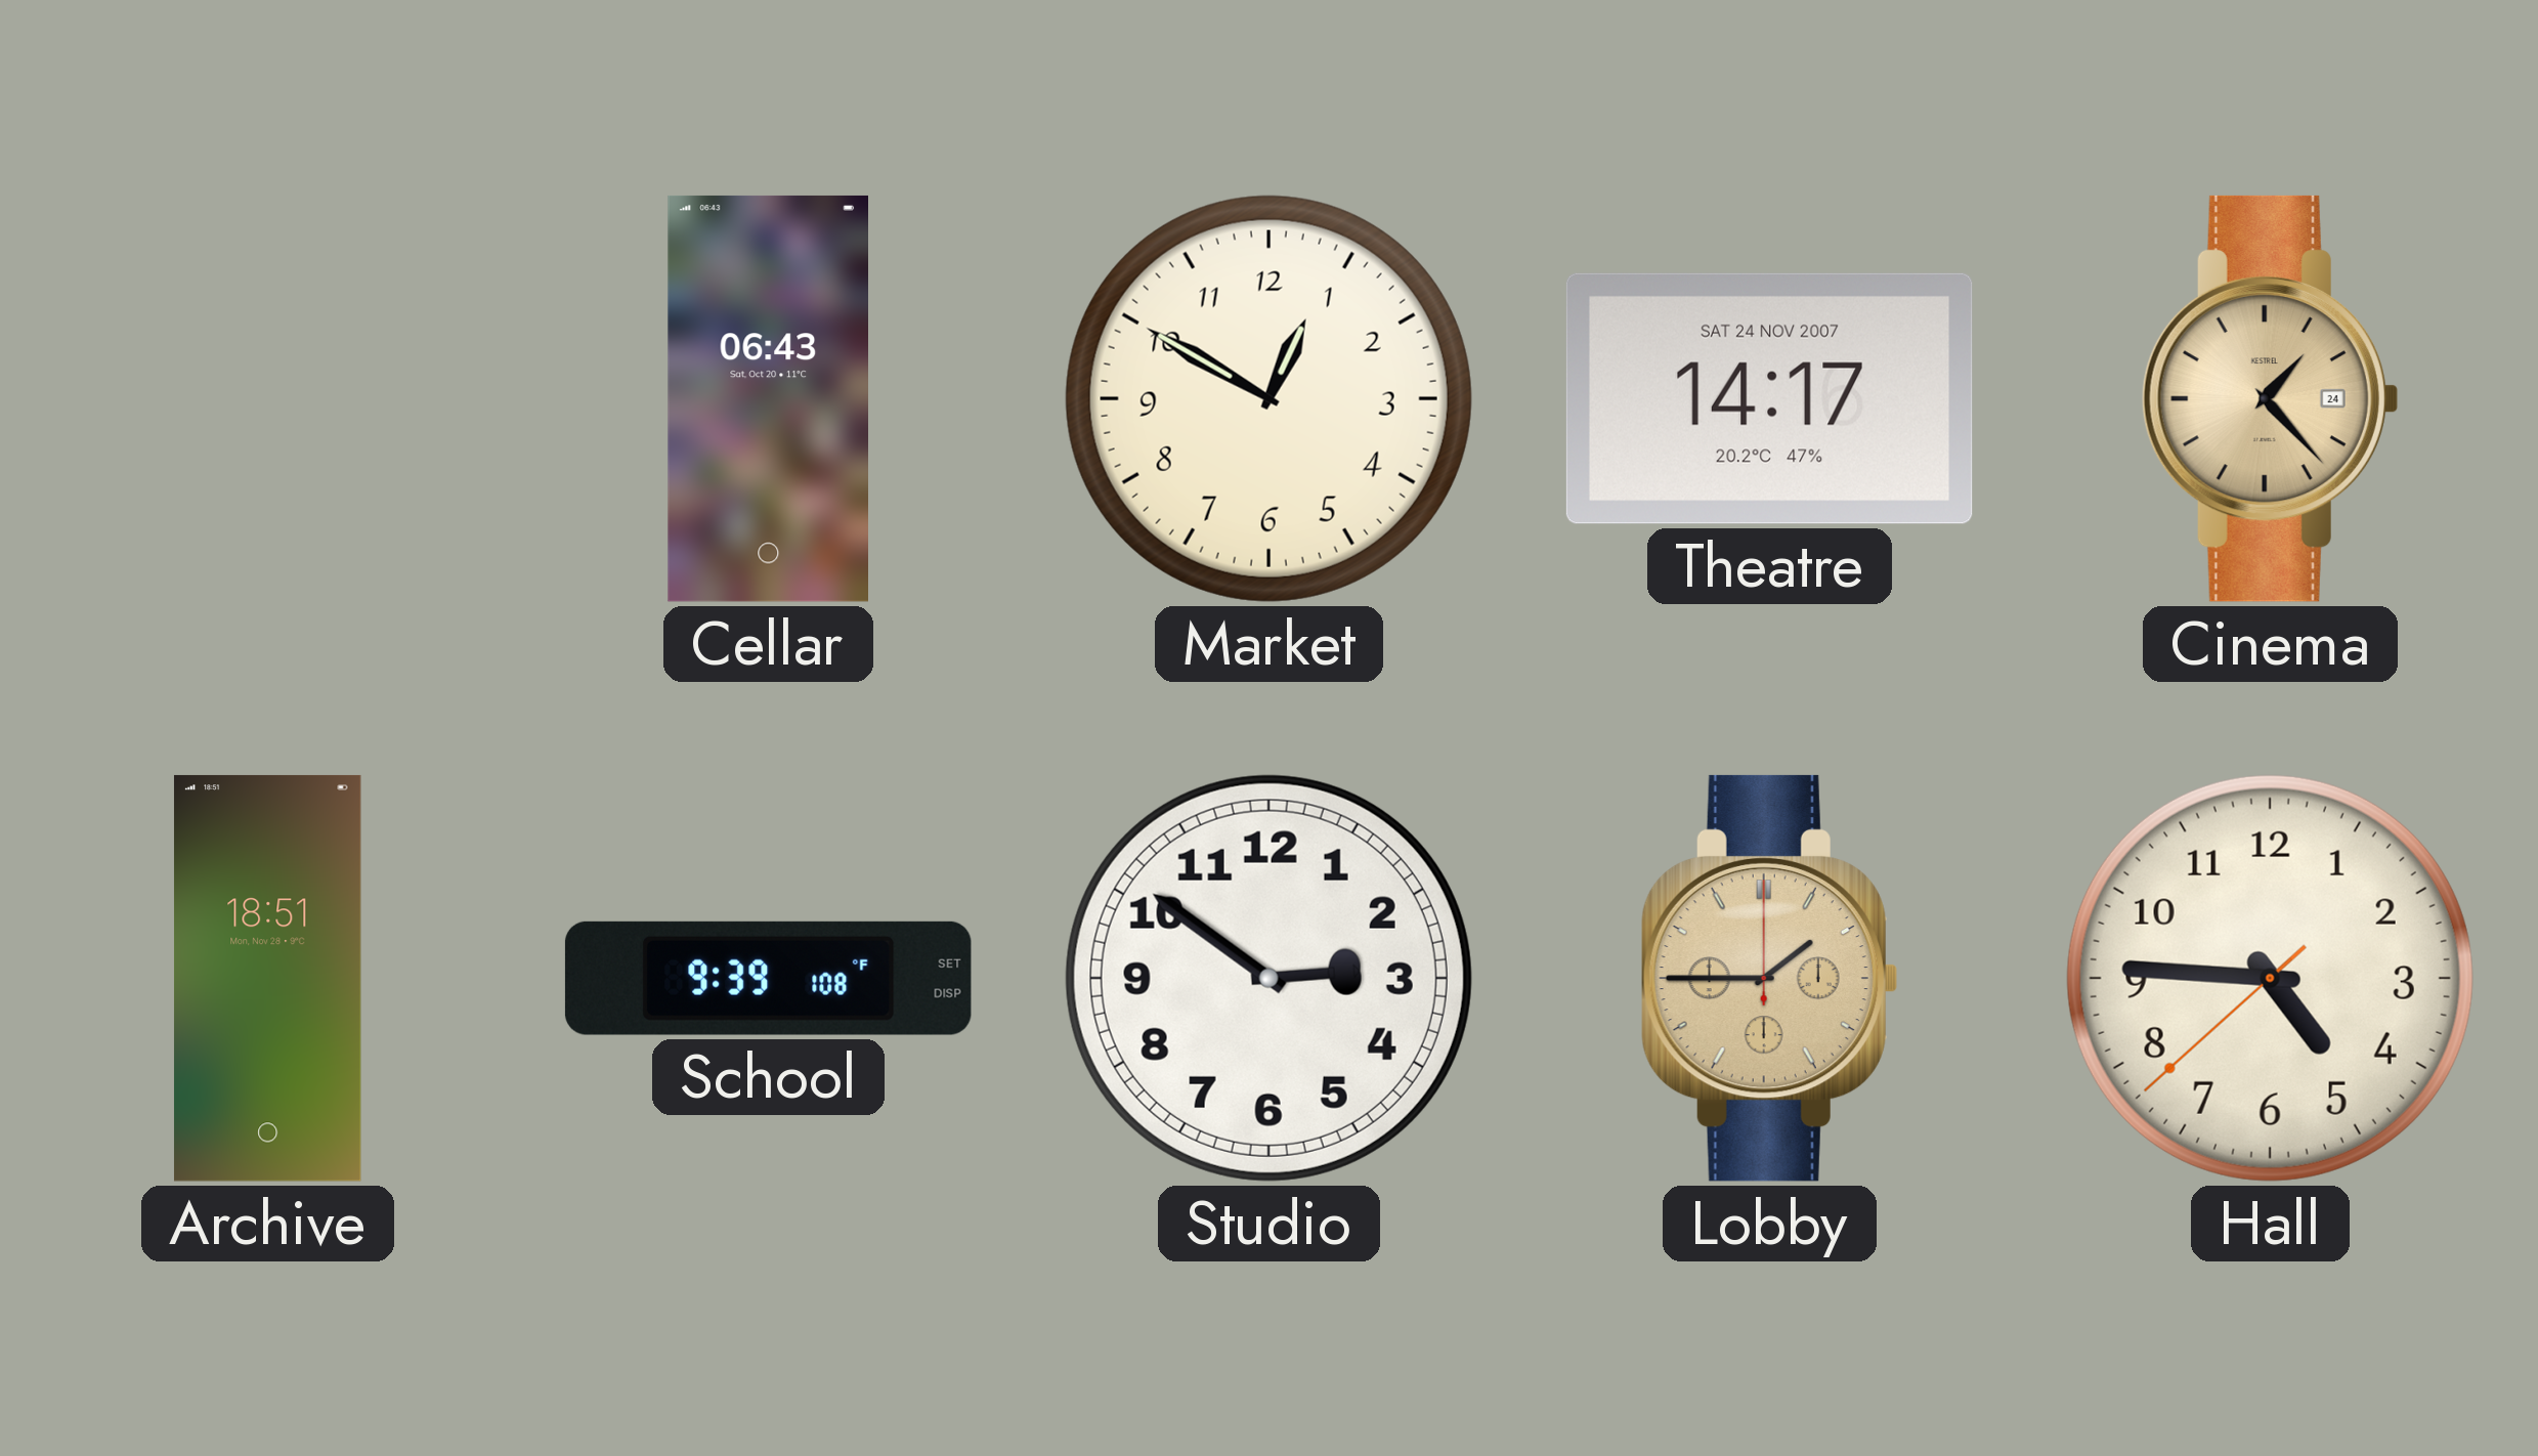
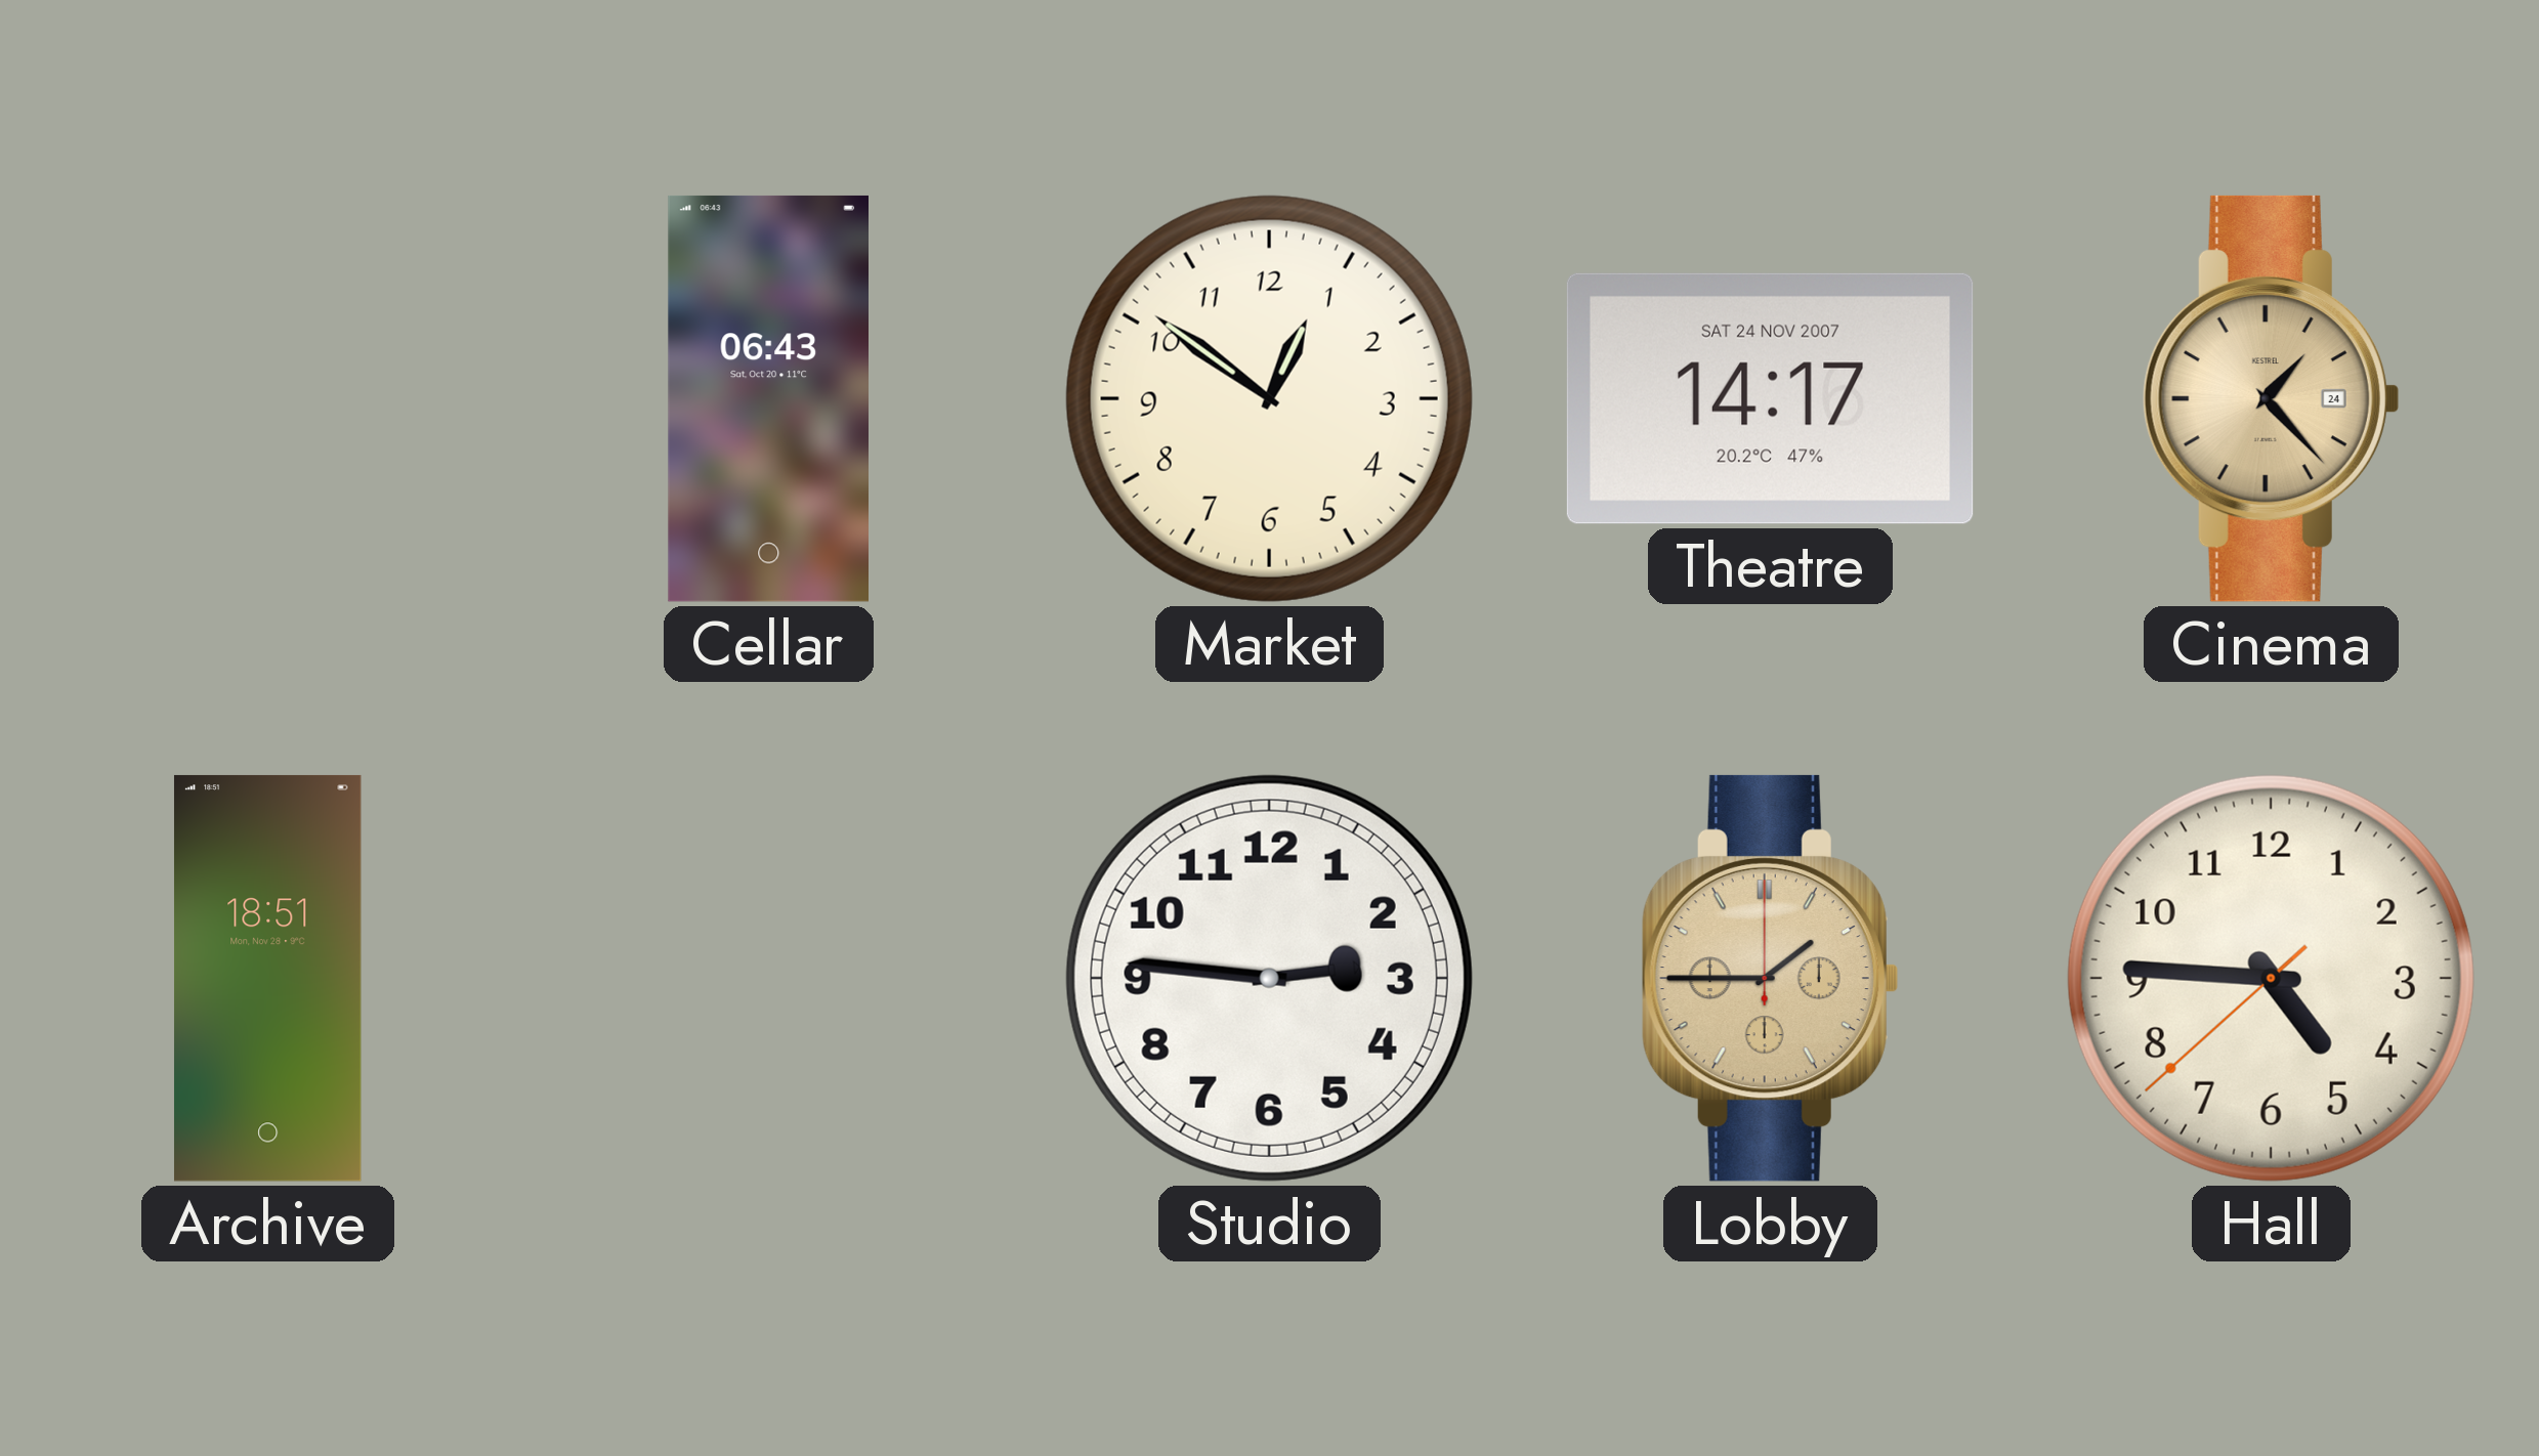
Market: 12:50 -> 12:51 (1269, 398)
School: 9:39 -> none (768, 978)
Studio: 2:51 -> 2:46 (1269, 978)
